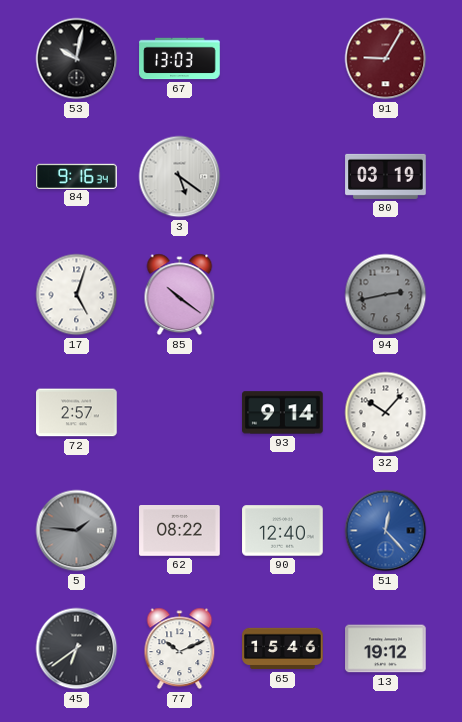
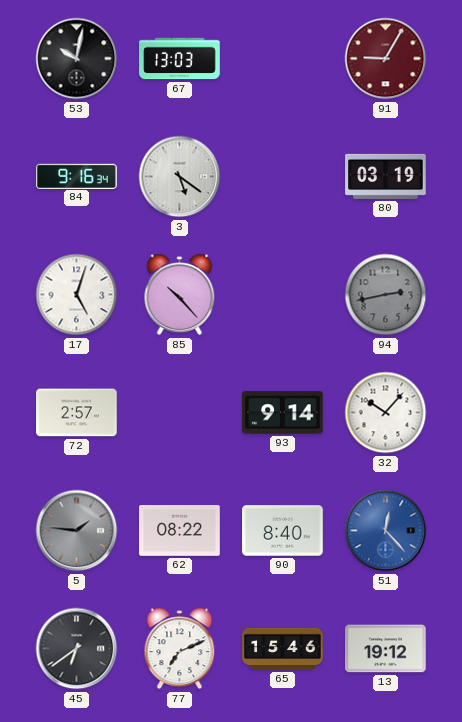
85: 10:21 -> 10:23 (180, 295)
90: 12:40 -> 8:40 (283, 531)
77: 10:11 -> 7:11 (180, 649)
